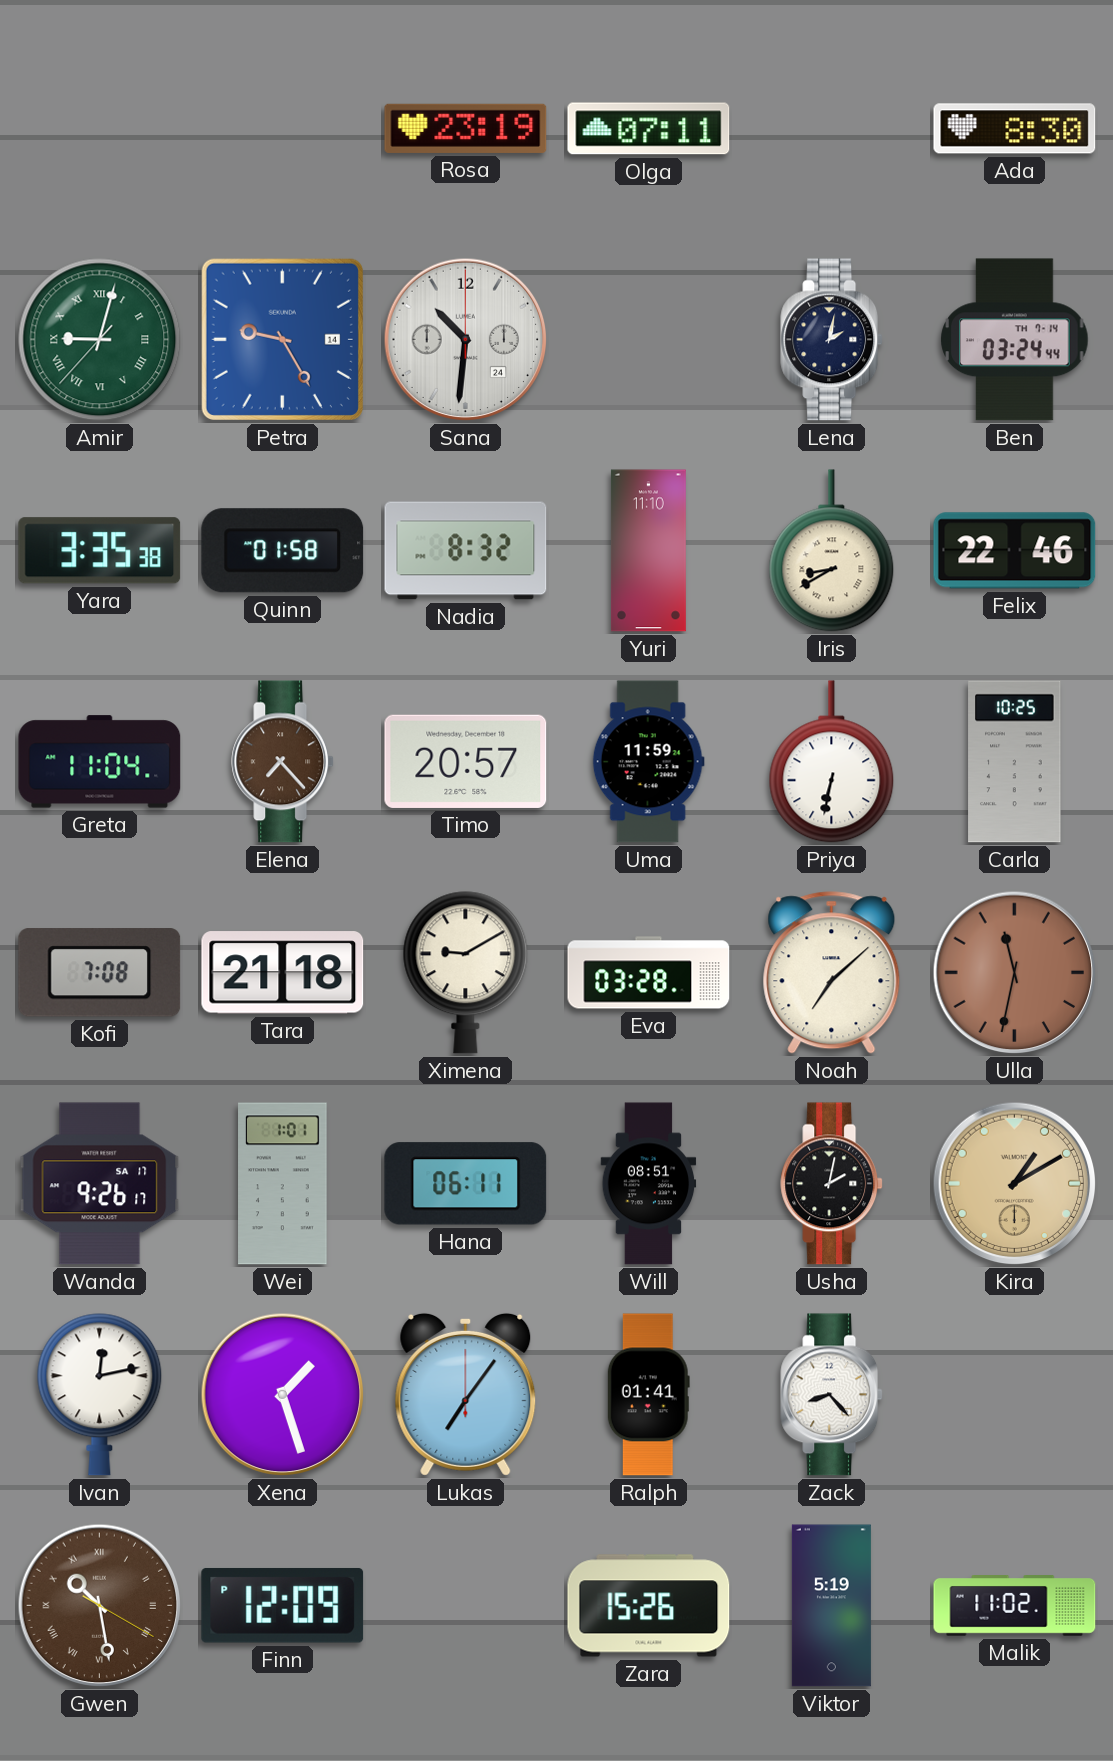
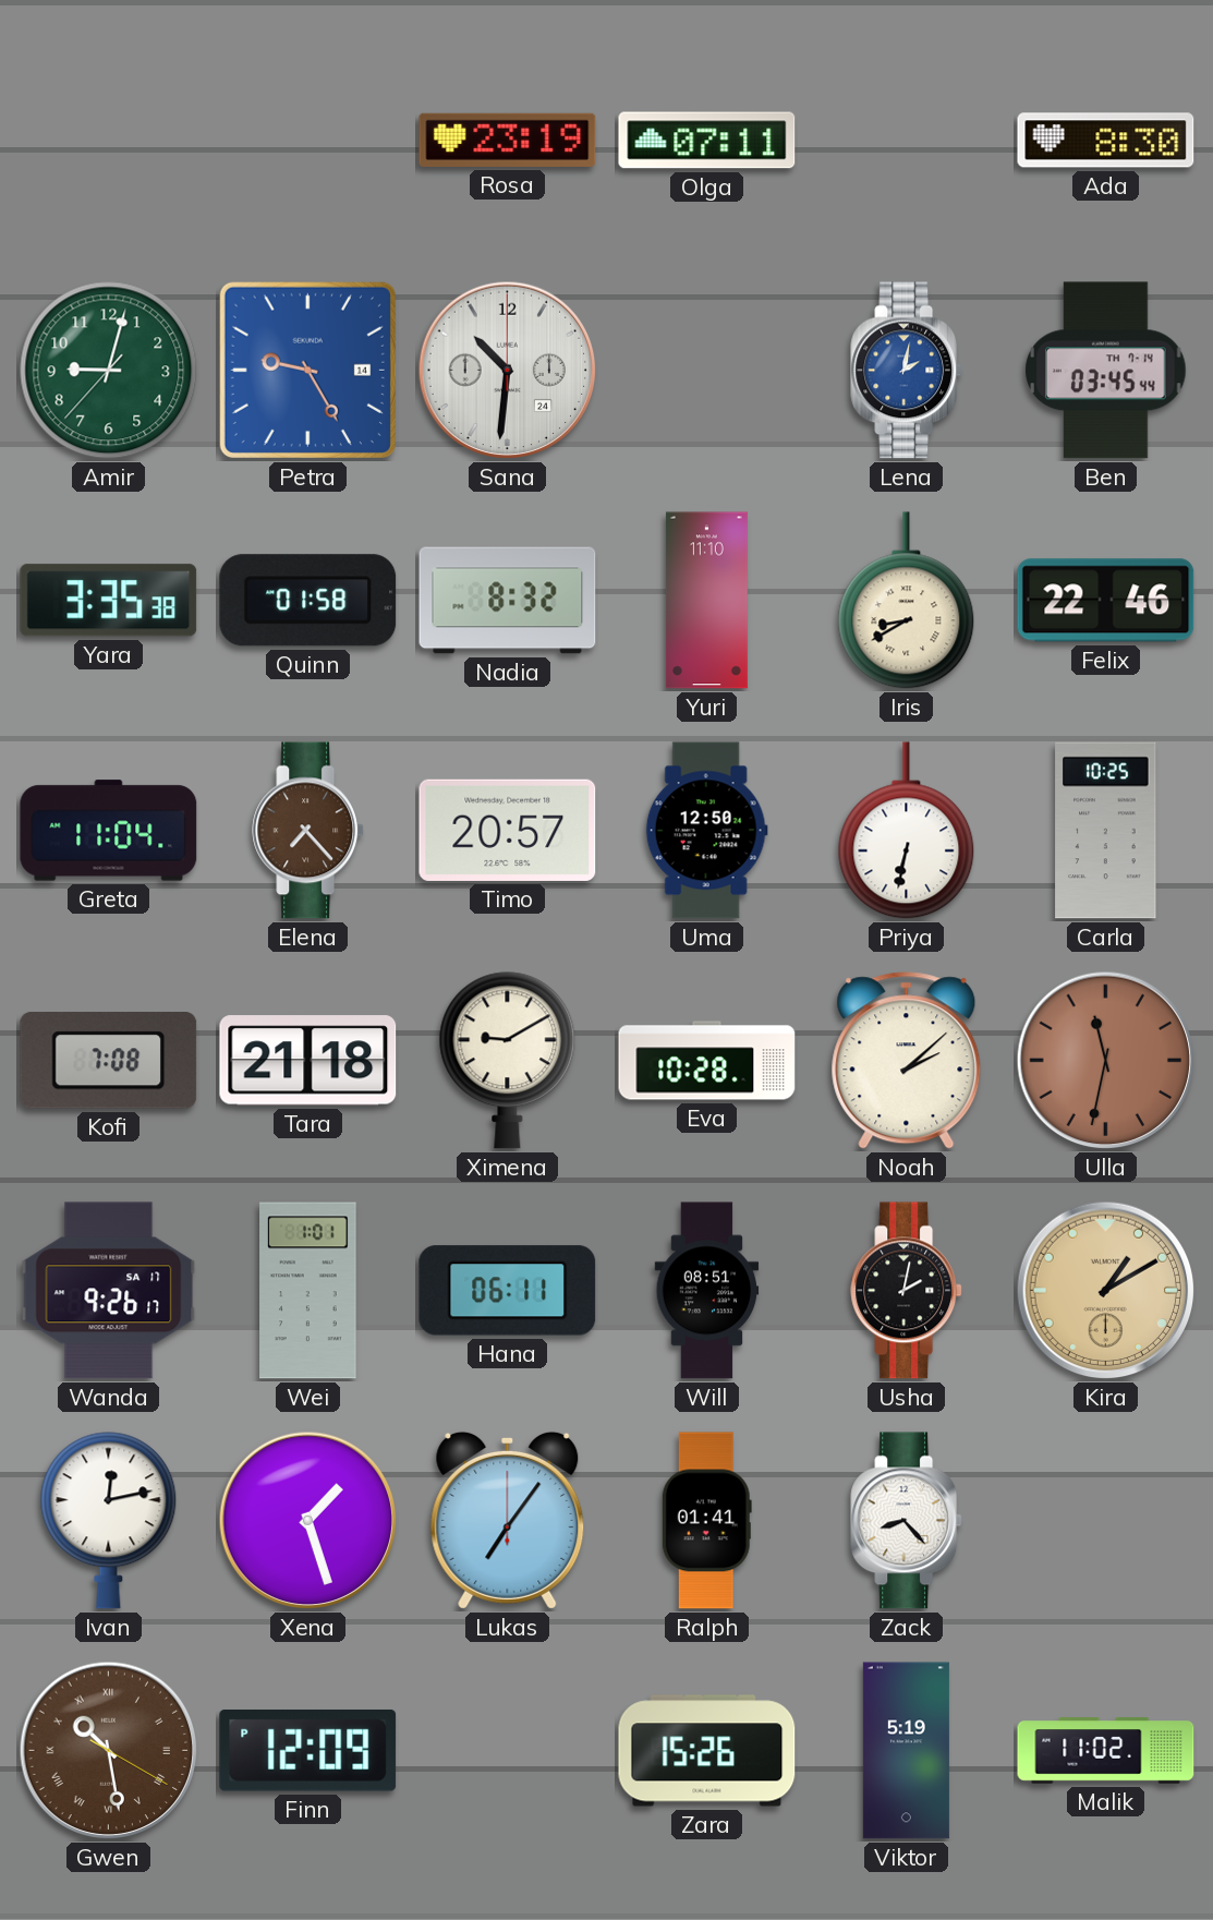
Amir numerals: Roman -> Arabic (109, 371)
Lena dial: navy -> blue (907, 371)
Ben: 03:24 -> 03:45 (1106, 371)
Uma: 11:59 -> 12:50 (706, 831)
Eva: 03:28 -> 10:28 (707, 1061)
Noah: 7:08 -> 2:08 (907, 1061)
